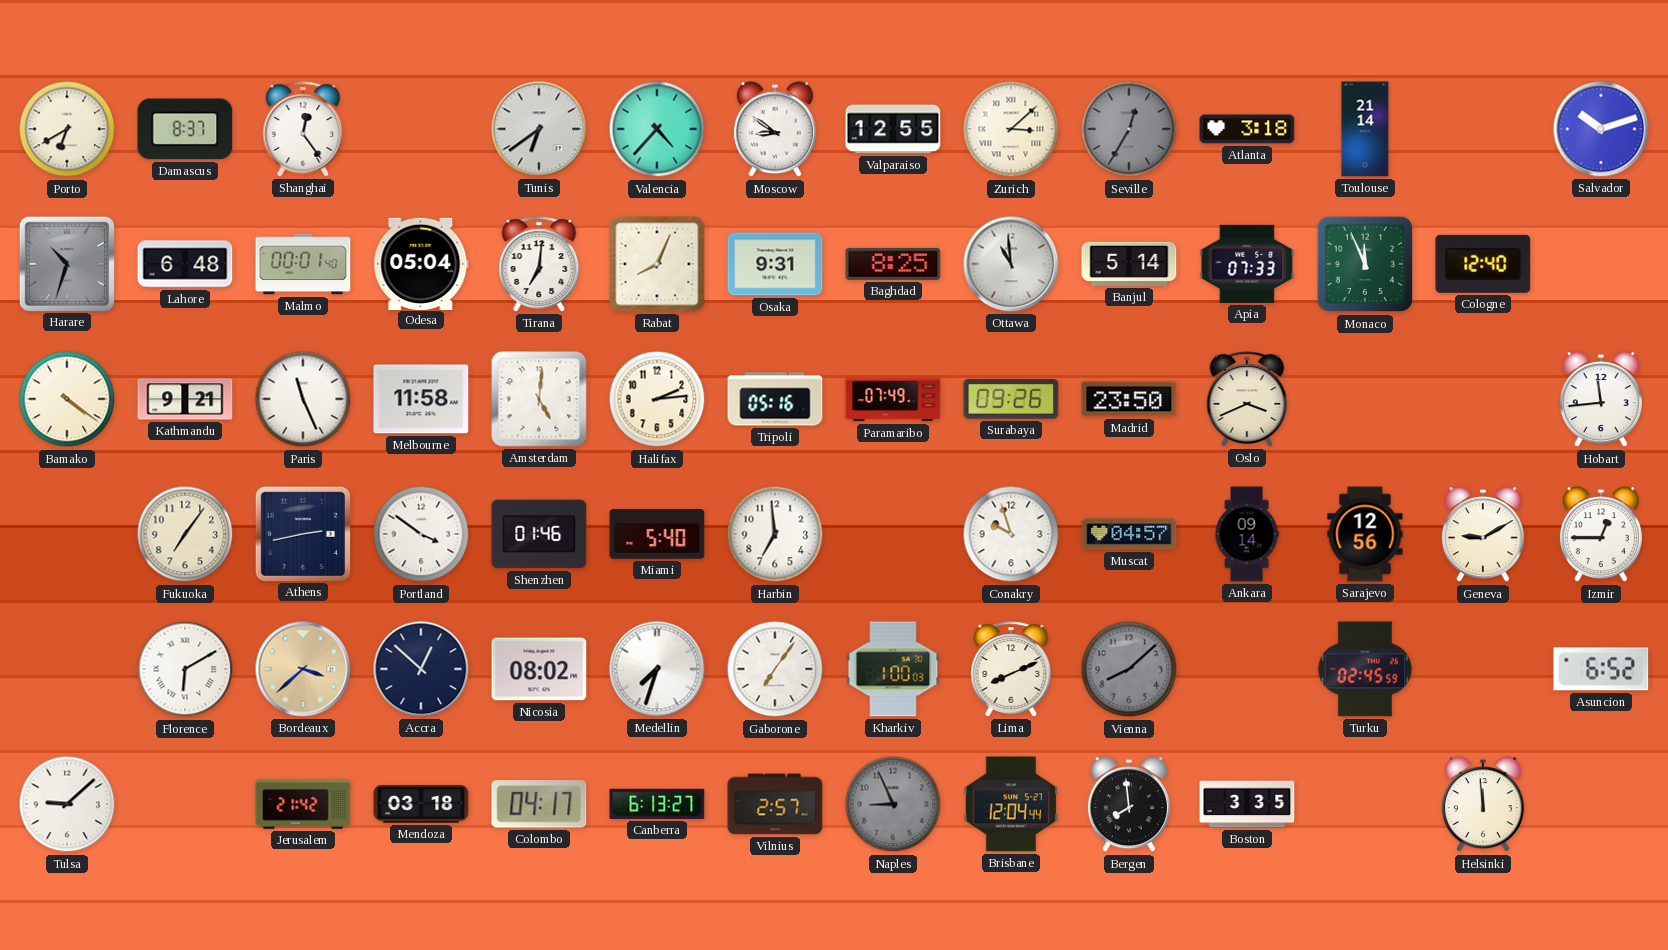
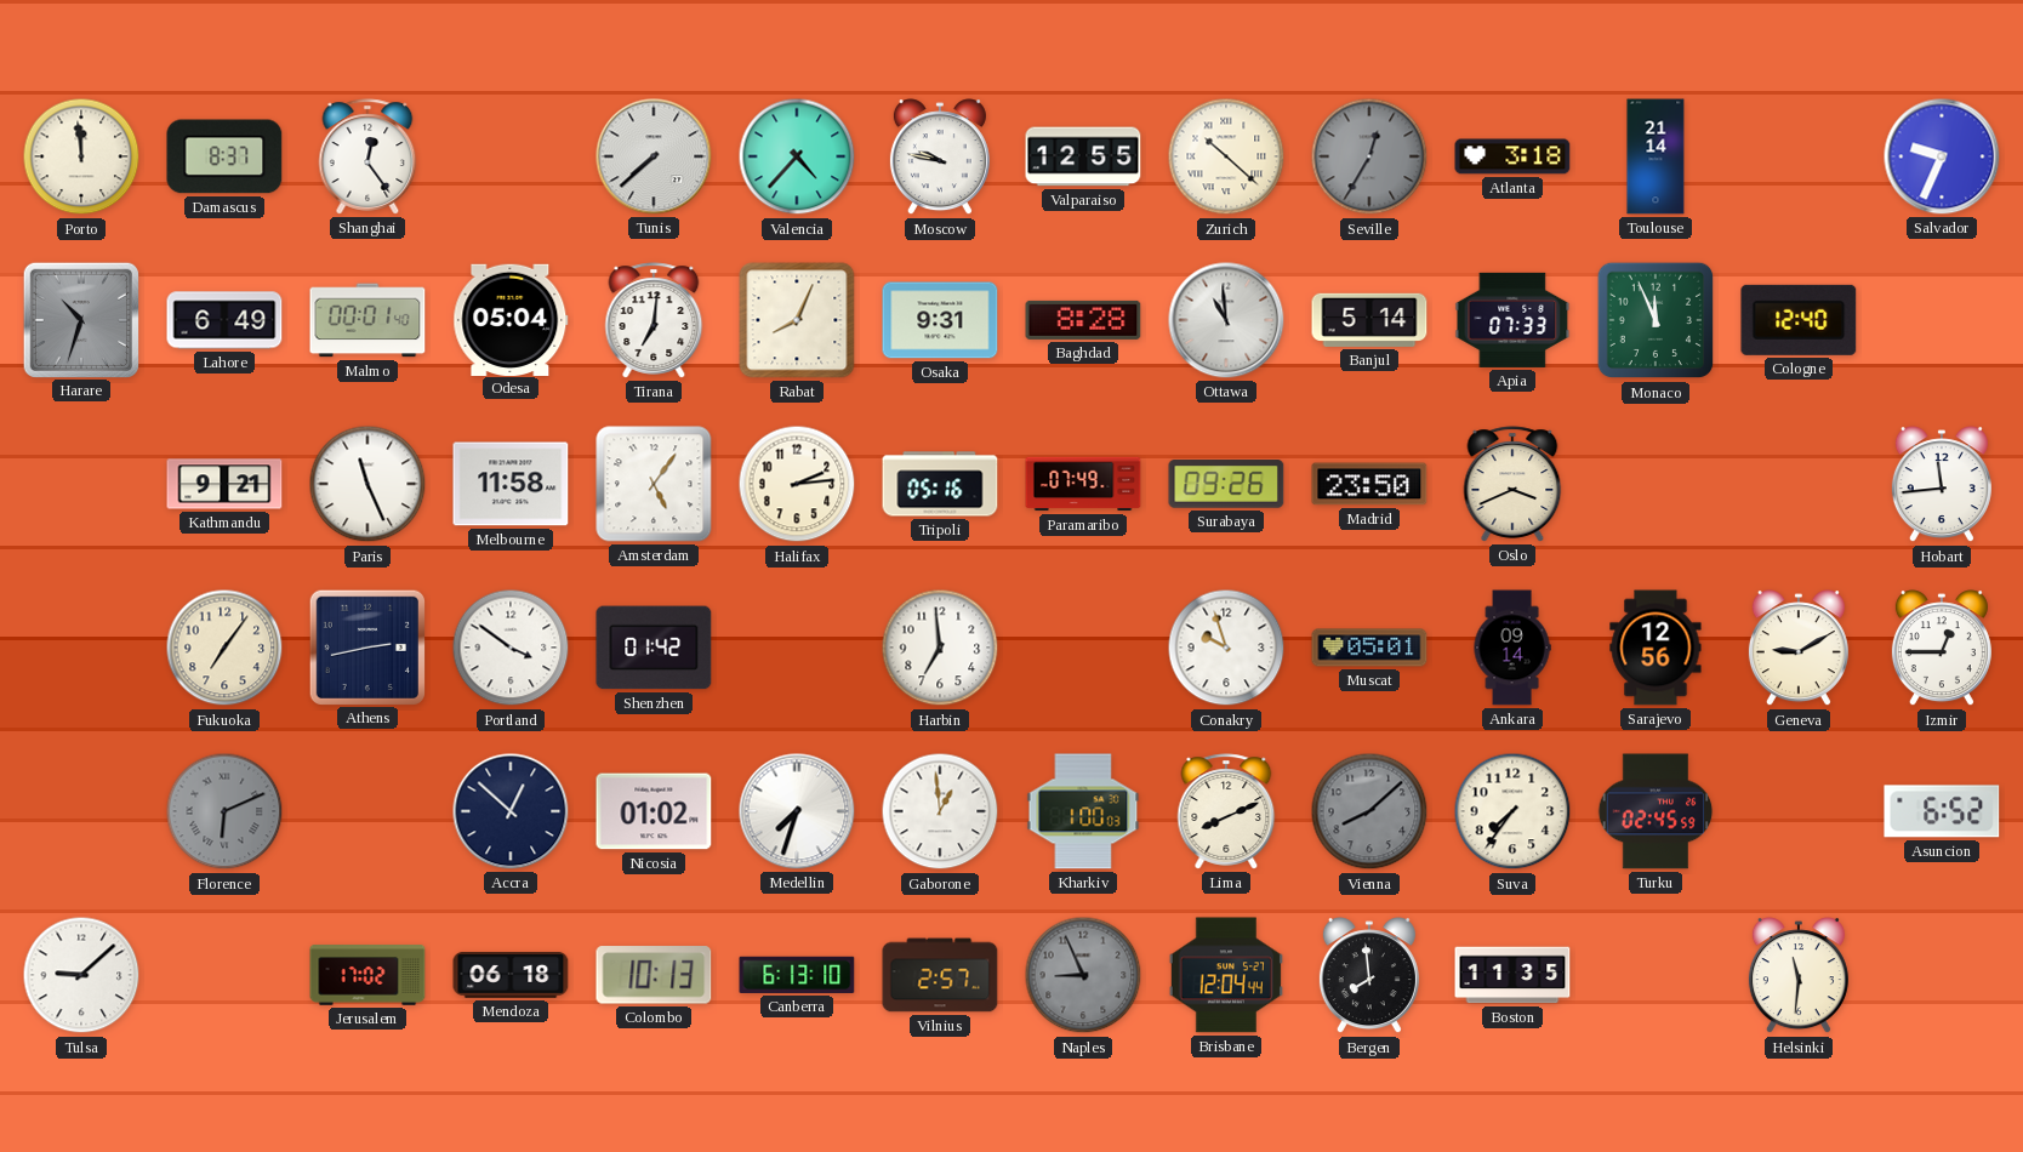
Porto: 6:40 -> 11:59 (81, 156)
Tunis: 6:39 -> 7:38 (654, 156)
Moscow: 8:51 -> 9:47 (940, 158)
Zurich: 3:08 -> 10:22 (1226, 156)
Salvador: 10:12 -> 9:34 (1942, 156)
Lahore: 6:48 -> 6:49 (224, 320)
Baghdad: 8:25 -> 8:28 (1083, 320)
Bamako: 4:21 -> none (67, 399)
Amsterdam: 5:01 -> 5:06 (654, 484)
Shenzhen: 01:46 -> 01:42 (654, 648)
Miami: 5:40 -> none (657, 535)
Muscat: 04:57 -> 05:01 (1369, 648)
Florence: 6:10 -> 6:11 (224, 811)
Florence dial: white -> grey (224, 811)
Bordeaux: 3:38 -> none (303, 669)
Nicosia: 08:02 -> 01:02 (654, 811)
Gaborone: 7:06 -> 12:59 (940, 811)
Suva: none -> 7:36 (1512, 811)
Jerusalem: 21:42 -> 17:02 (367, 975)
Mendoza: 03:18 -> 06:18 (511, 975)
Colombo: 04:17 -> 10:13 (654, 975)
Canberra: 6:13:27 -> 6:13:10 (797, 975)
Boston: 3:35 -> 11:35 (1512, 975)
Helsinki: 11:59 -> 11:31 (1799, 976)
